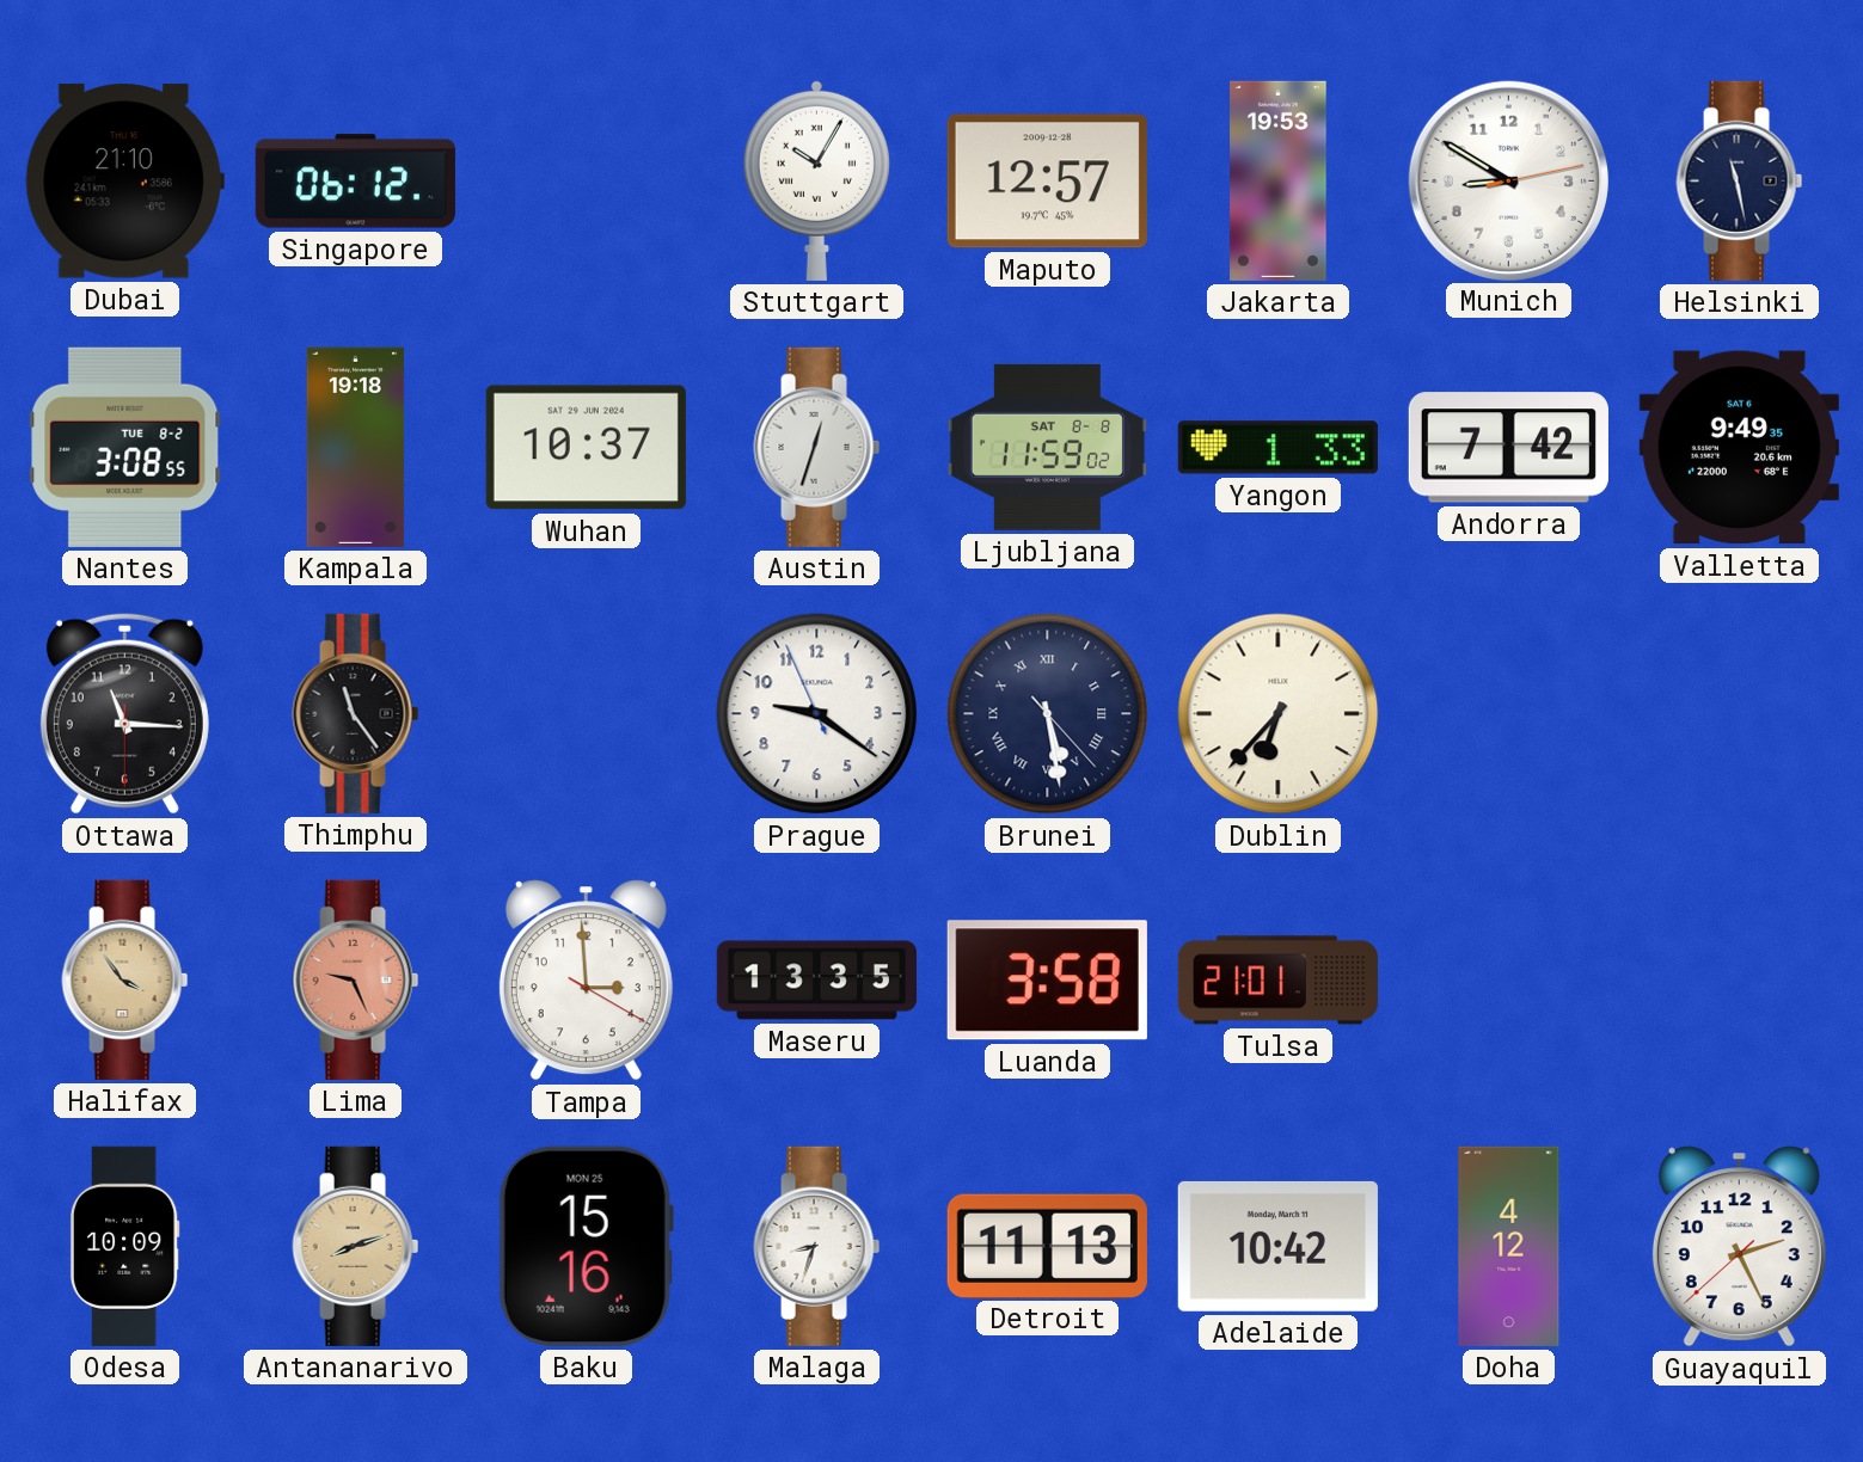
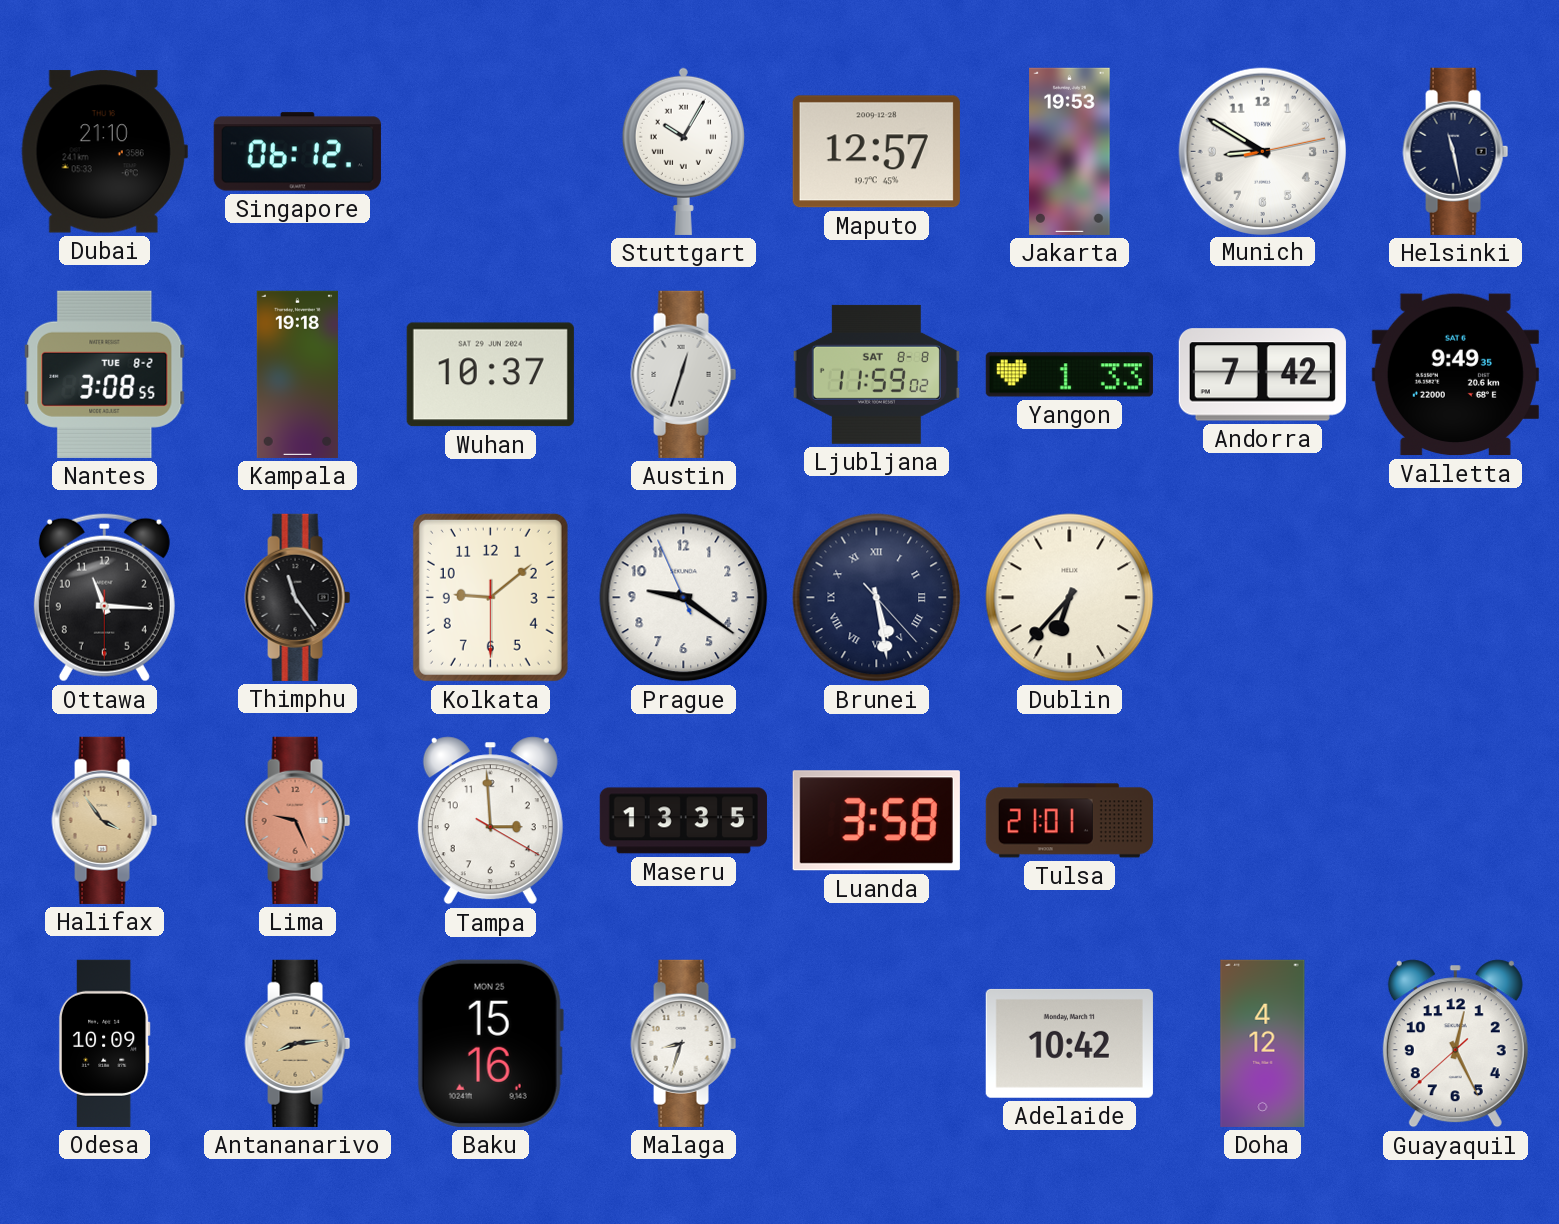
Kolkata: none -> 9:08 (490, 597)
Antananarivo: 8:12 -> 8:14 (298, 1043)
Detroit: 11:13 -> none (1047, 1246)
Guayaquil: 2:25 -> 12:25 (1455, 1044)
